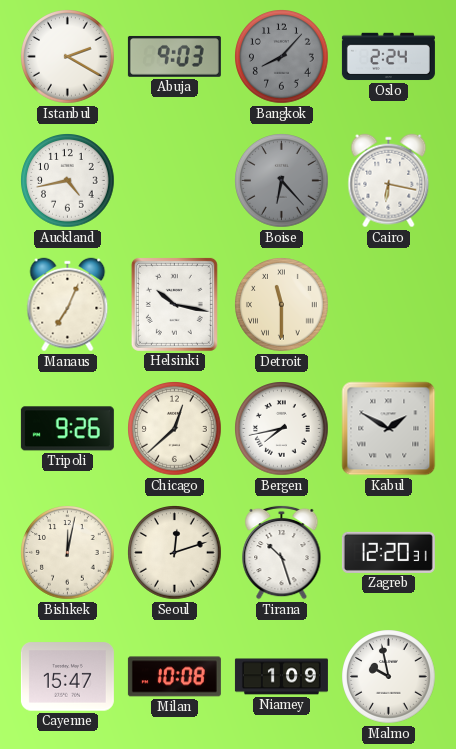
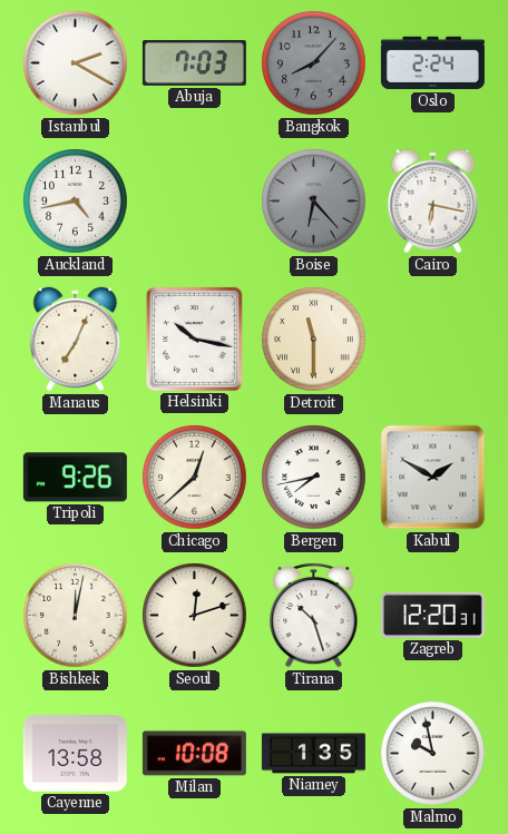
Abuja: 9:03 -> 7:03 (194, 62)
Cayenne: 15:47 -> 13:58 (75, 754)
Niamey: 1:09 -> 1:35 (313, 754)
